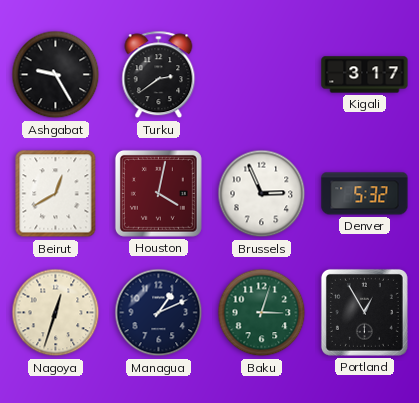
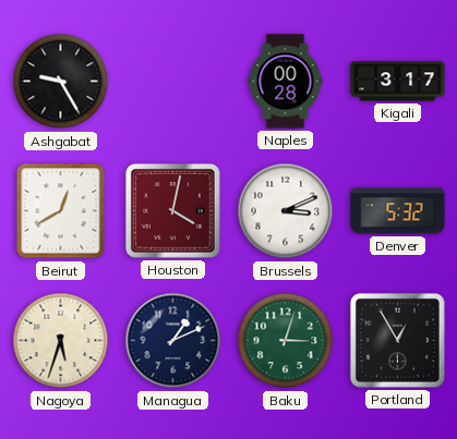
Turku: 2:39 -> none (159, 75)
Naples: none -> 00:28 (286, 82)
Brussels: 2:56 -> 3:11 (286, 211)
Nagoya: 12:33 -> 5:33 (61, 341)
